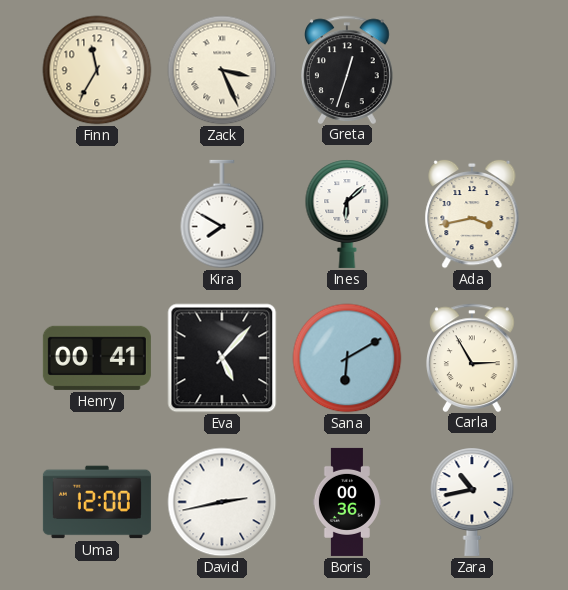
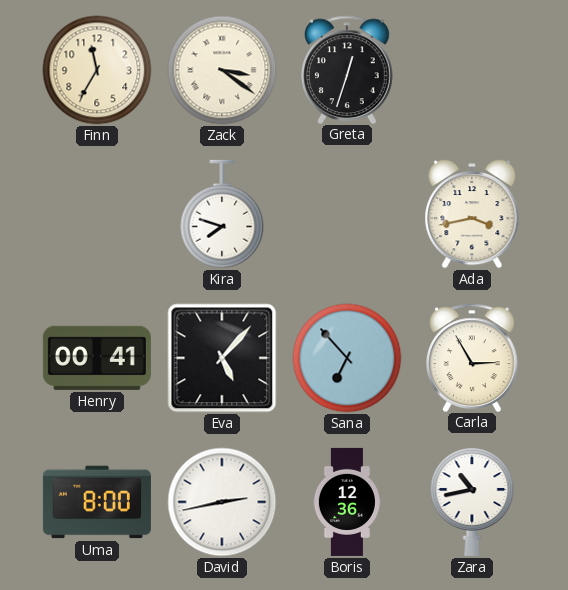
Zack: 3:26 -> 3:21 (222, 70)
Kira: 7:50 -> 7:48 (222, 214)
Ines: 6:08 -> none (347, 214)
Sana: 6:10 -> 6:53 (347, 358)
Uma: 12:00 -> 8:00 (97, 502)
Boris: 00:36 -> 12:36 (347, 502)
